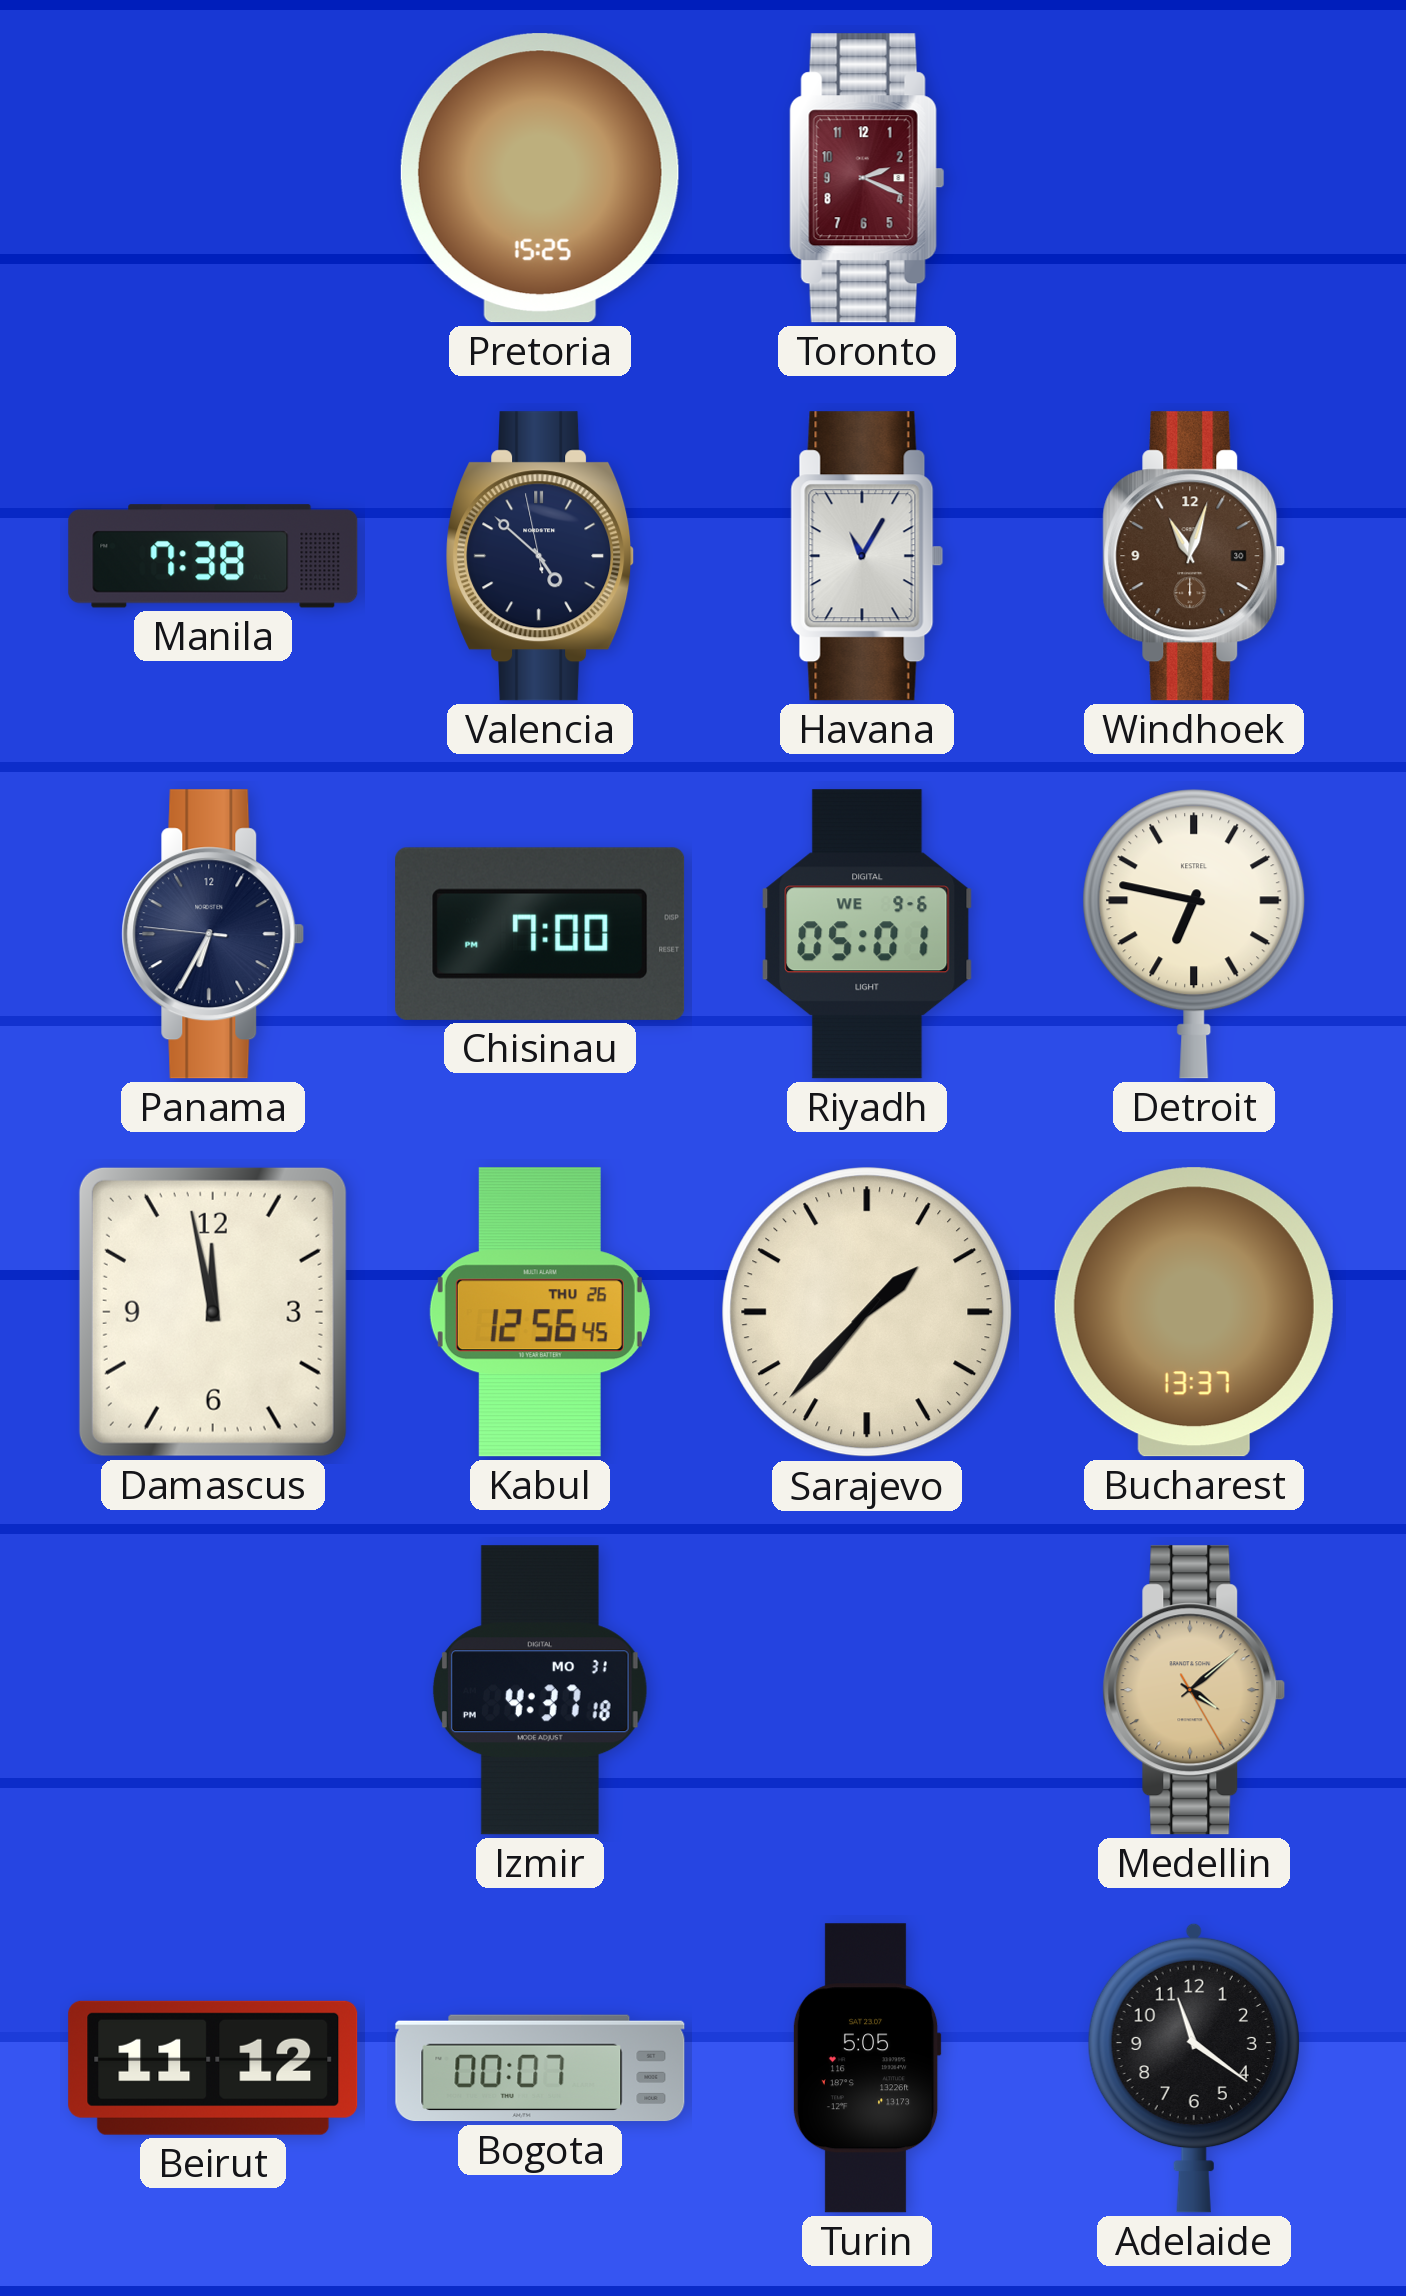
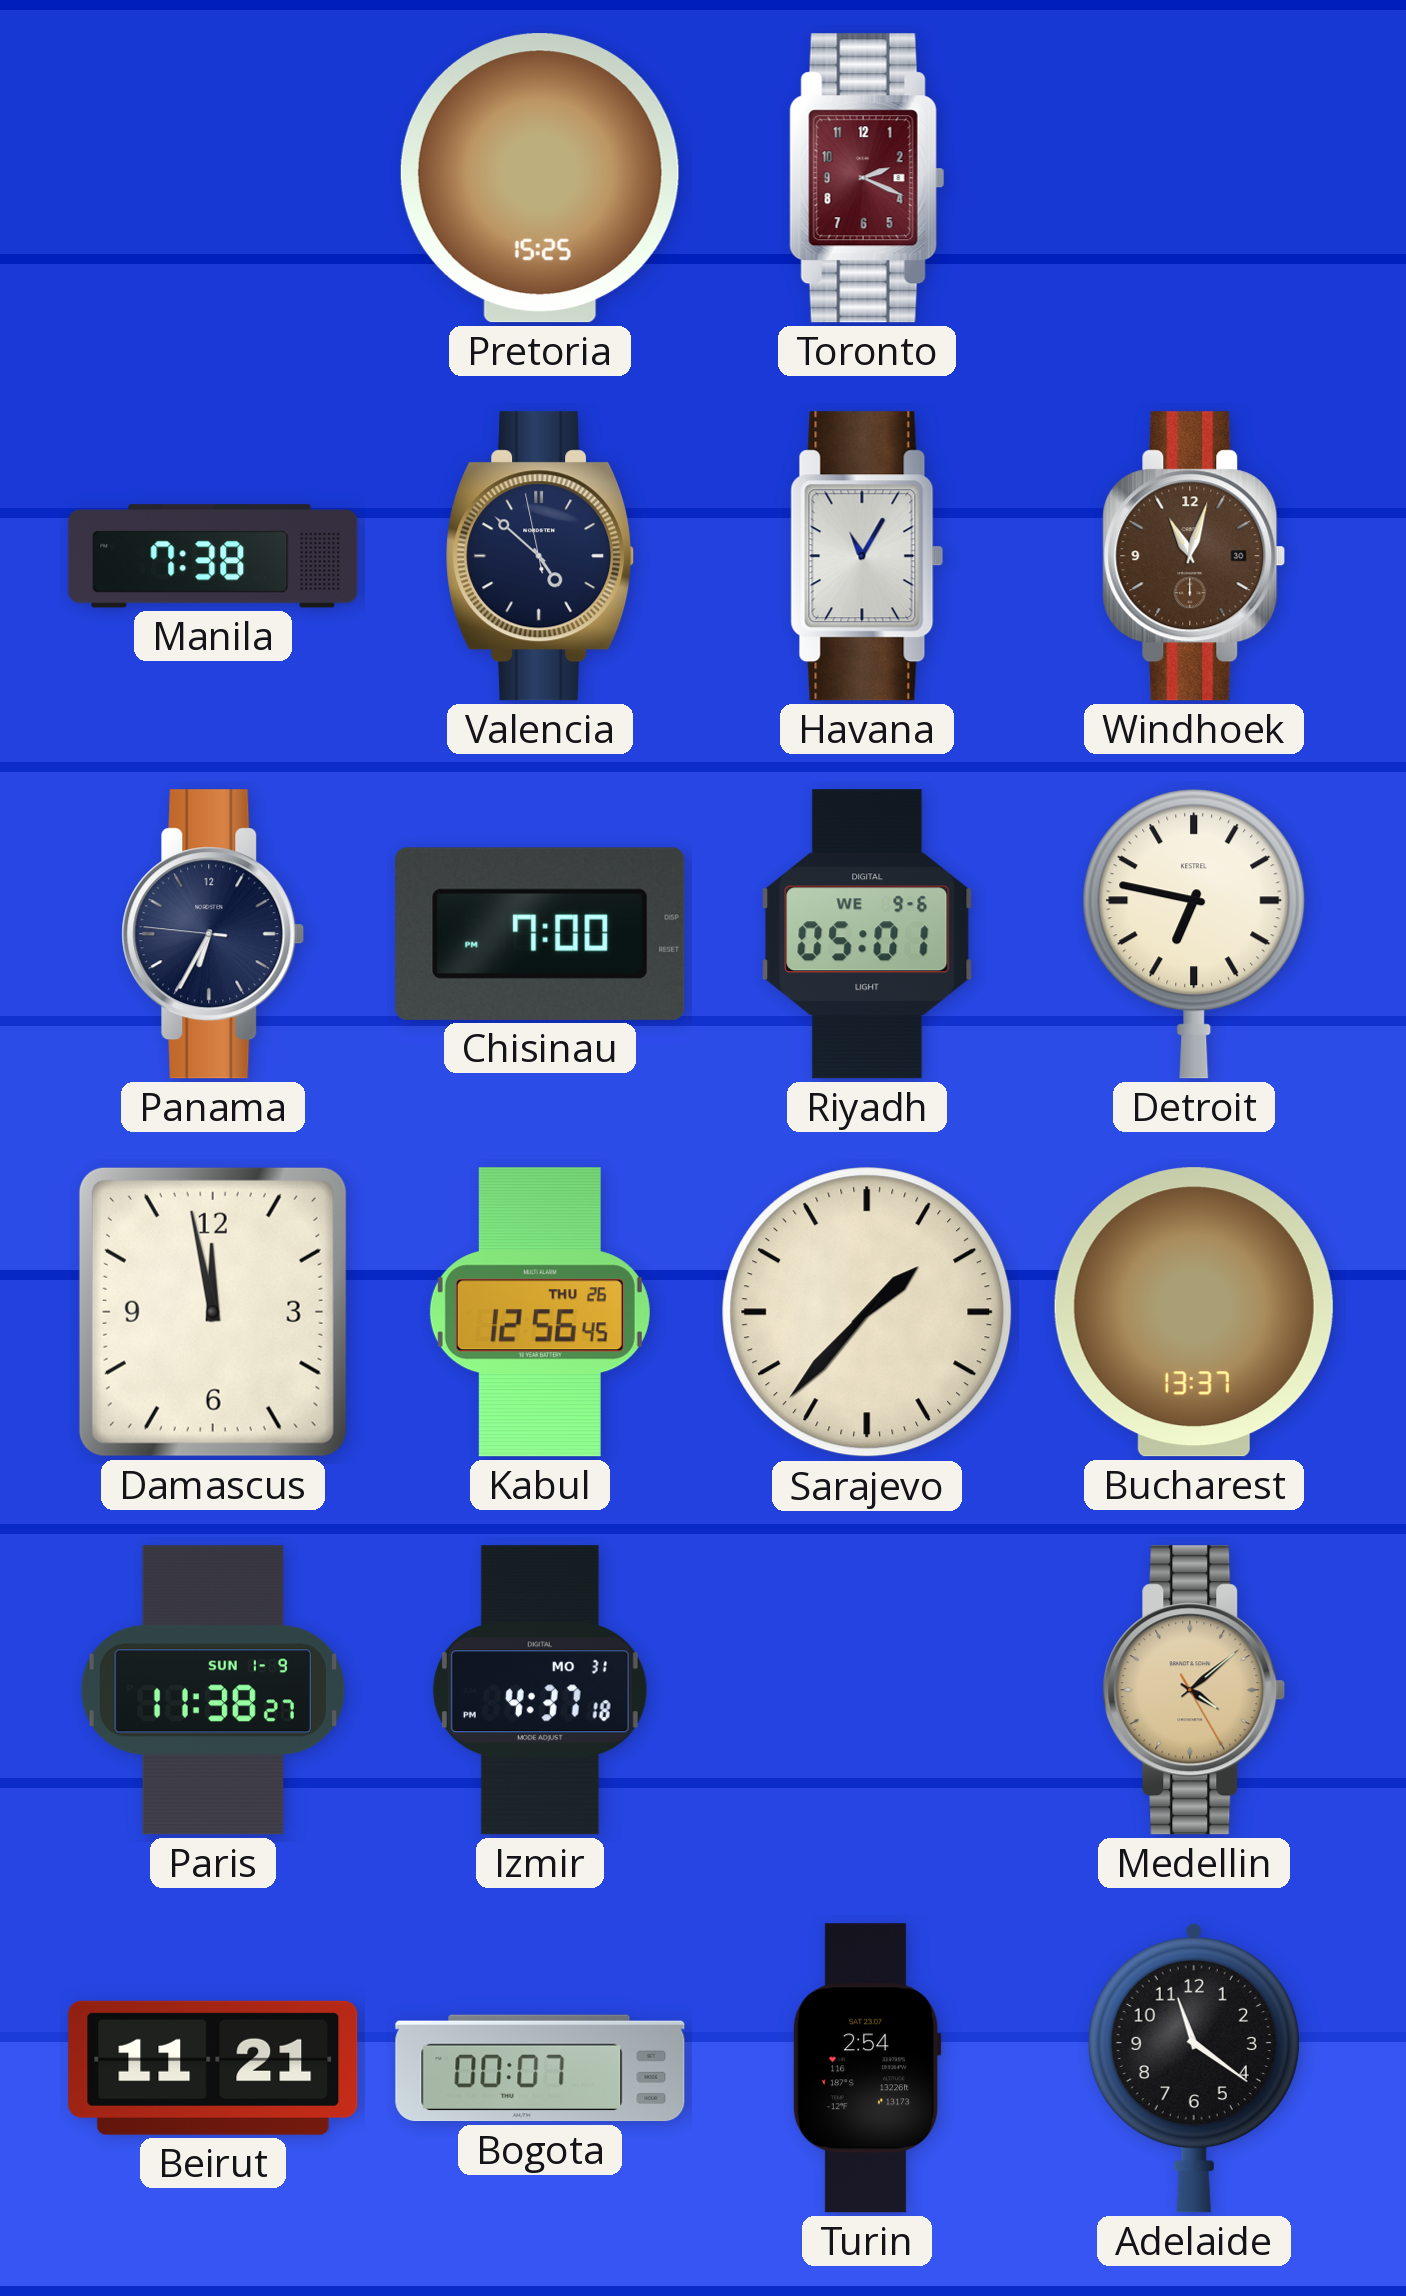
Paris: none -> 11:38 (213, 1690)
Beirut: 11:12 -> 11:21 (213, 2068)
Turin: 5:05 -> 2:54 (867, 2068)
